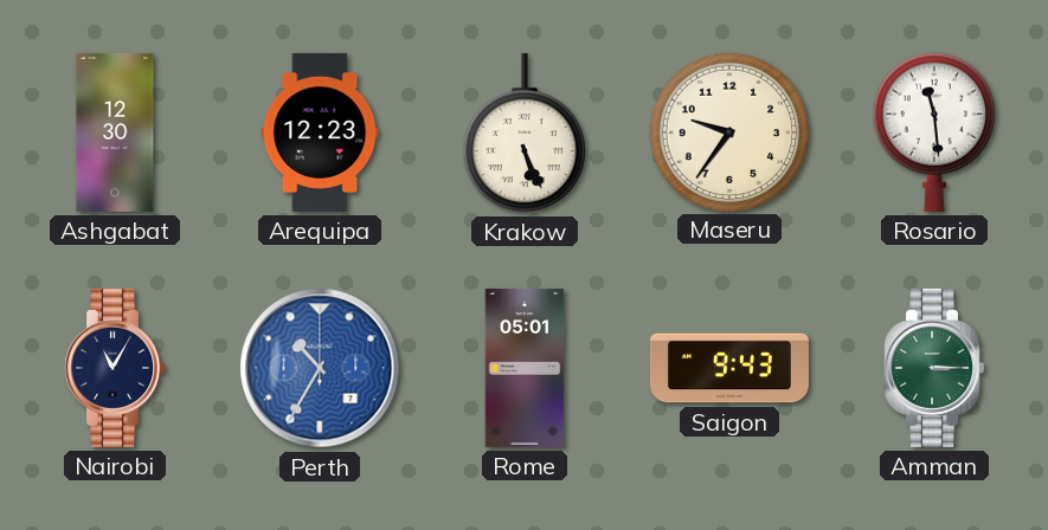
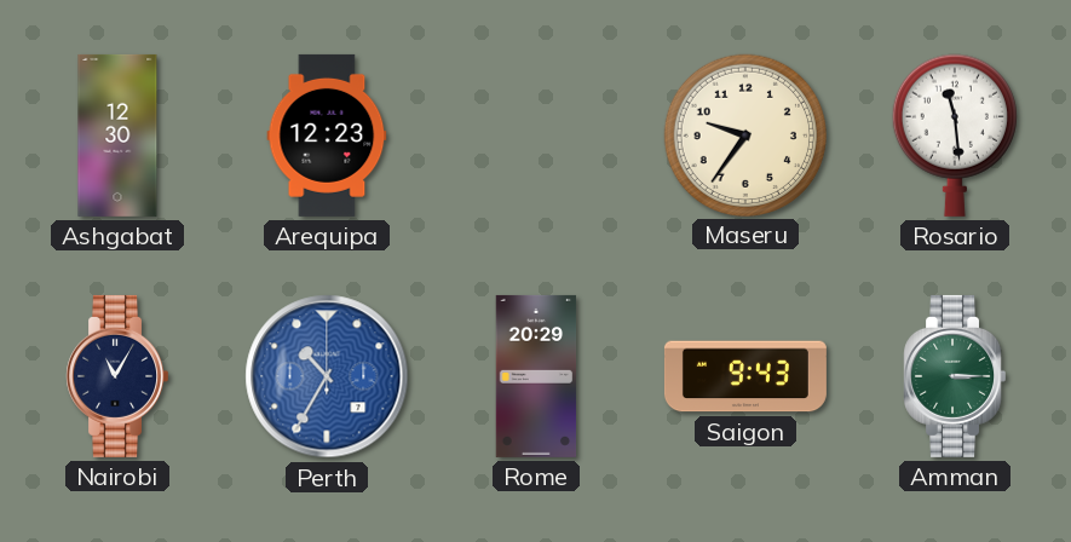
Krakow: 5:26 -> none (525, 132)
Rome: 05:01 -> 20:29 (536, 376)
